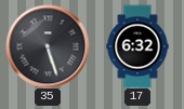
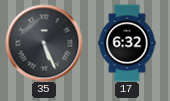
35: 5:27 -> 5:26 (44, 43)
